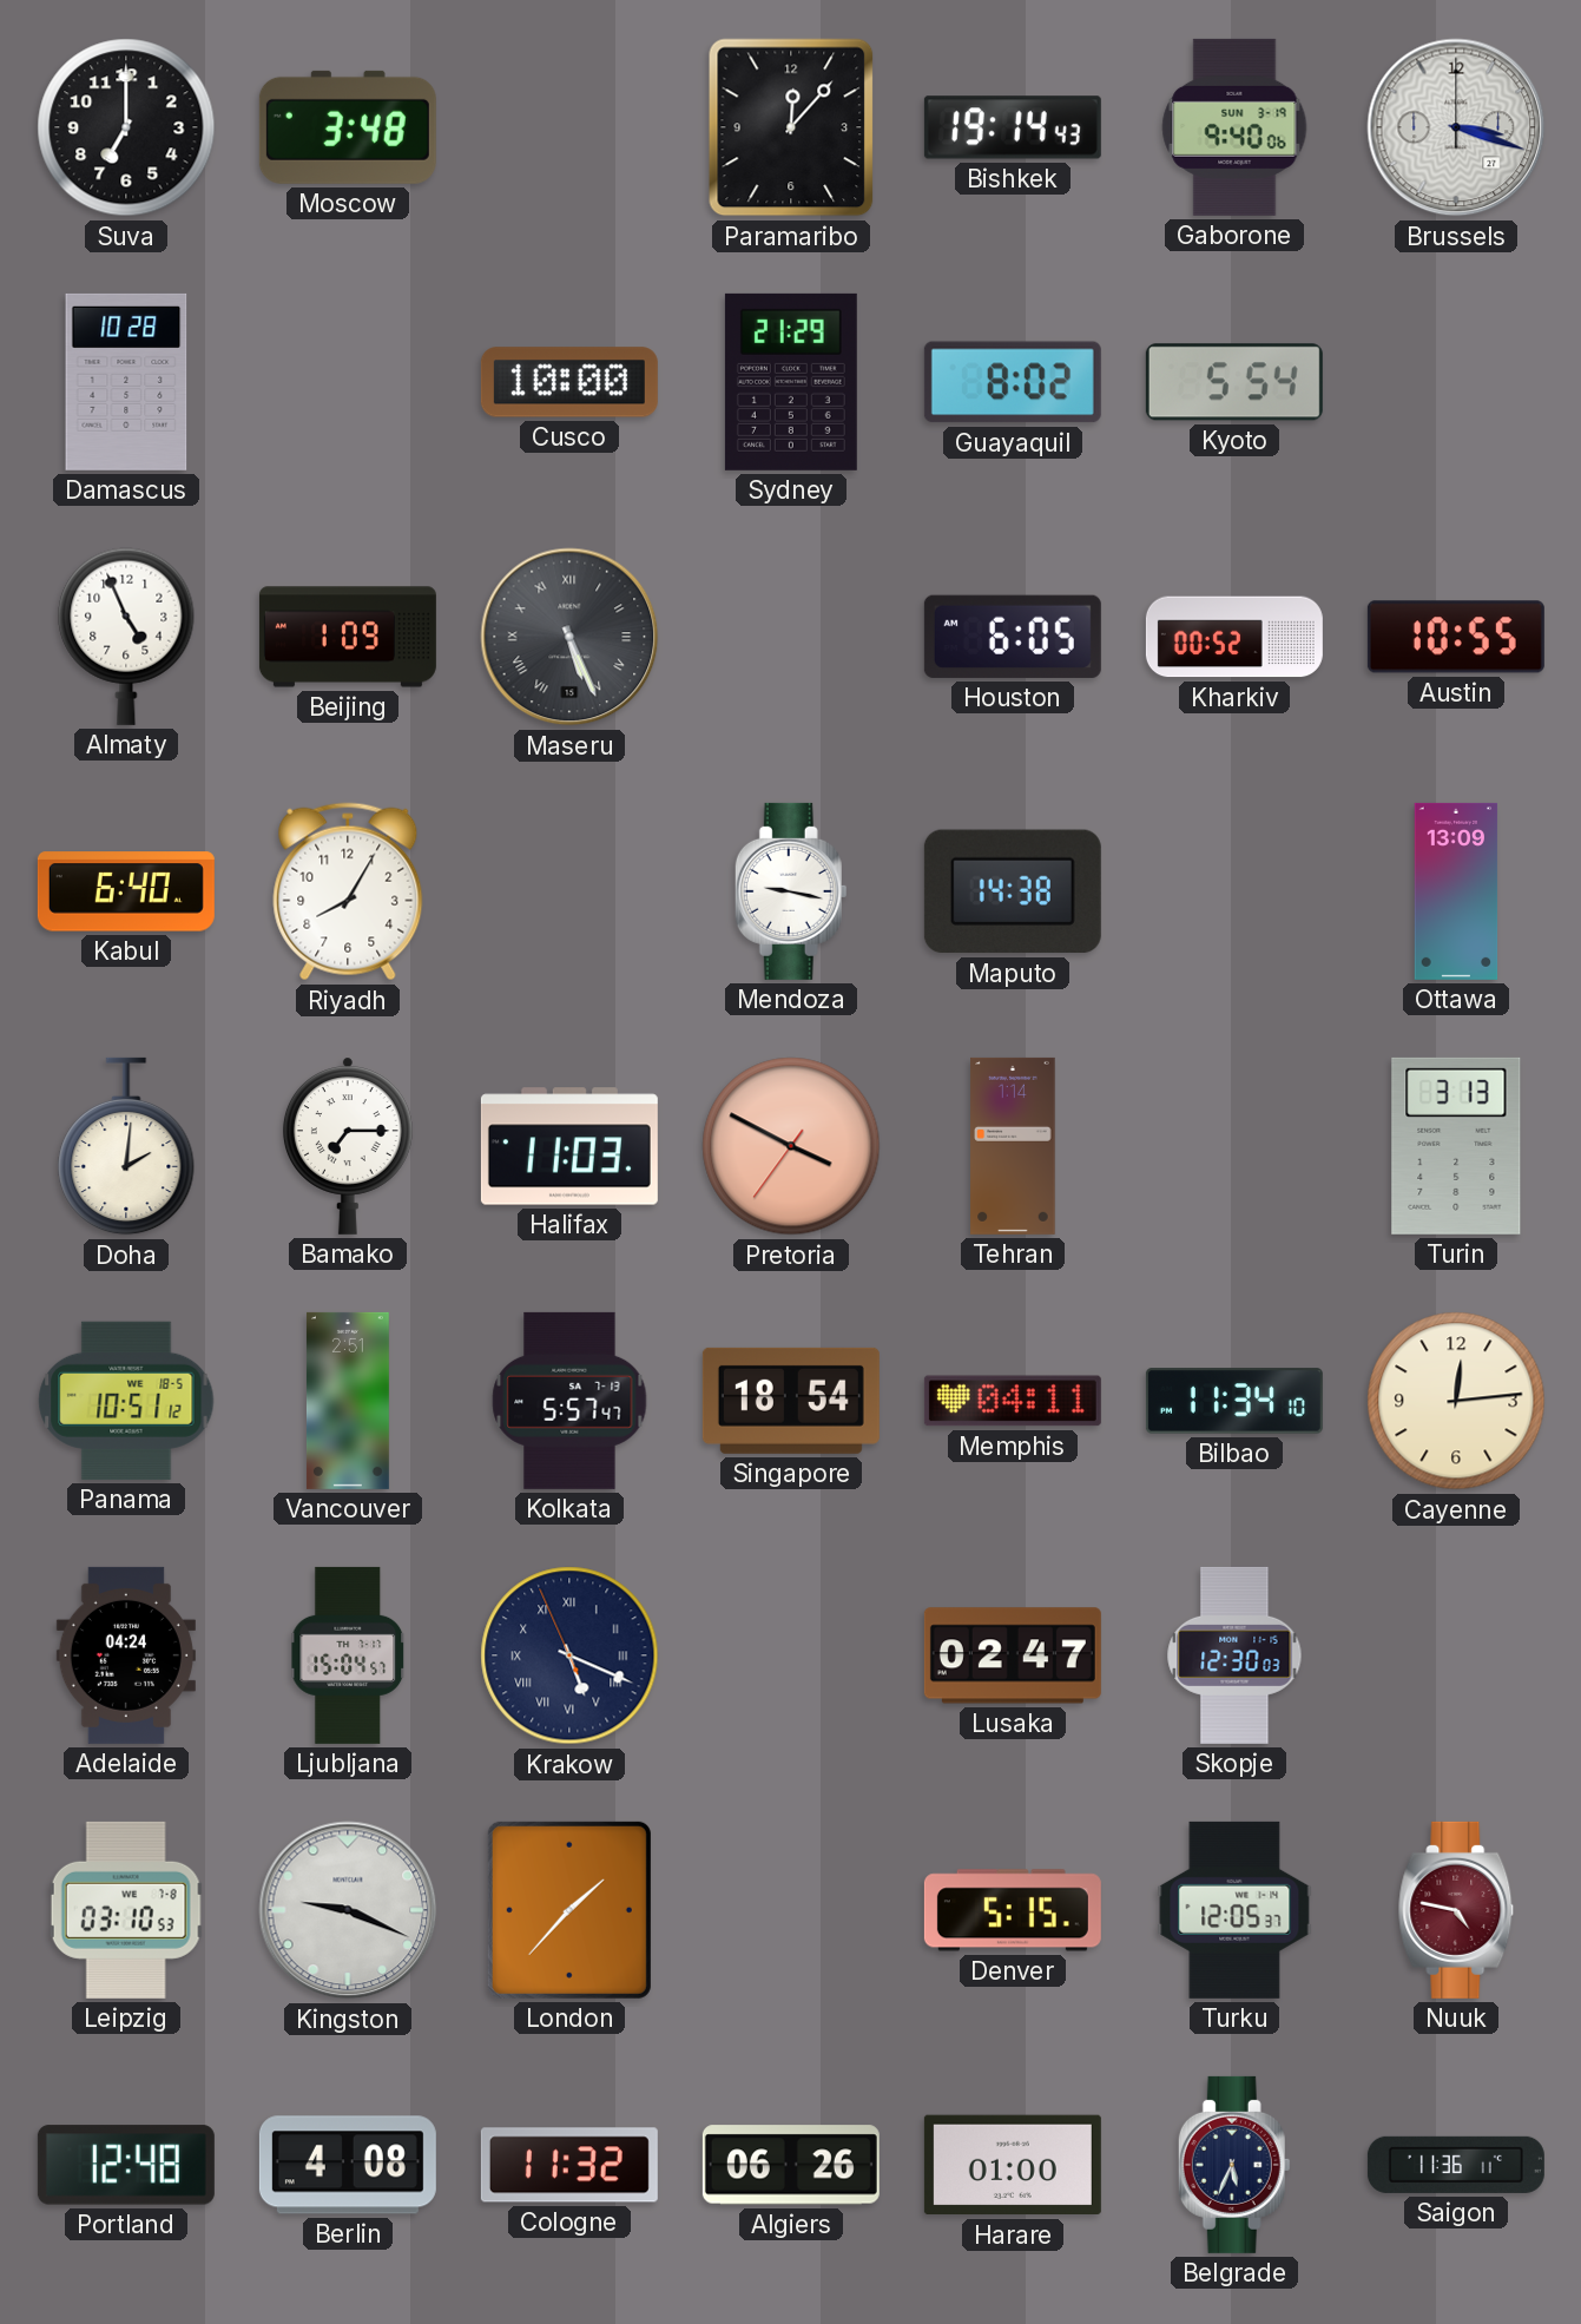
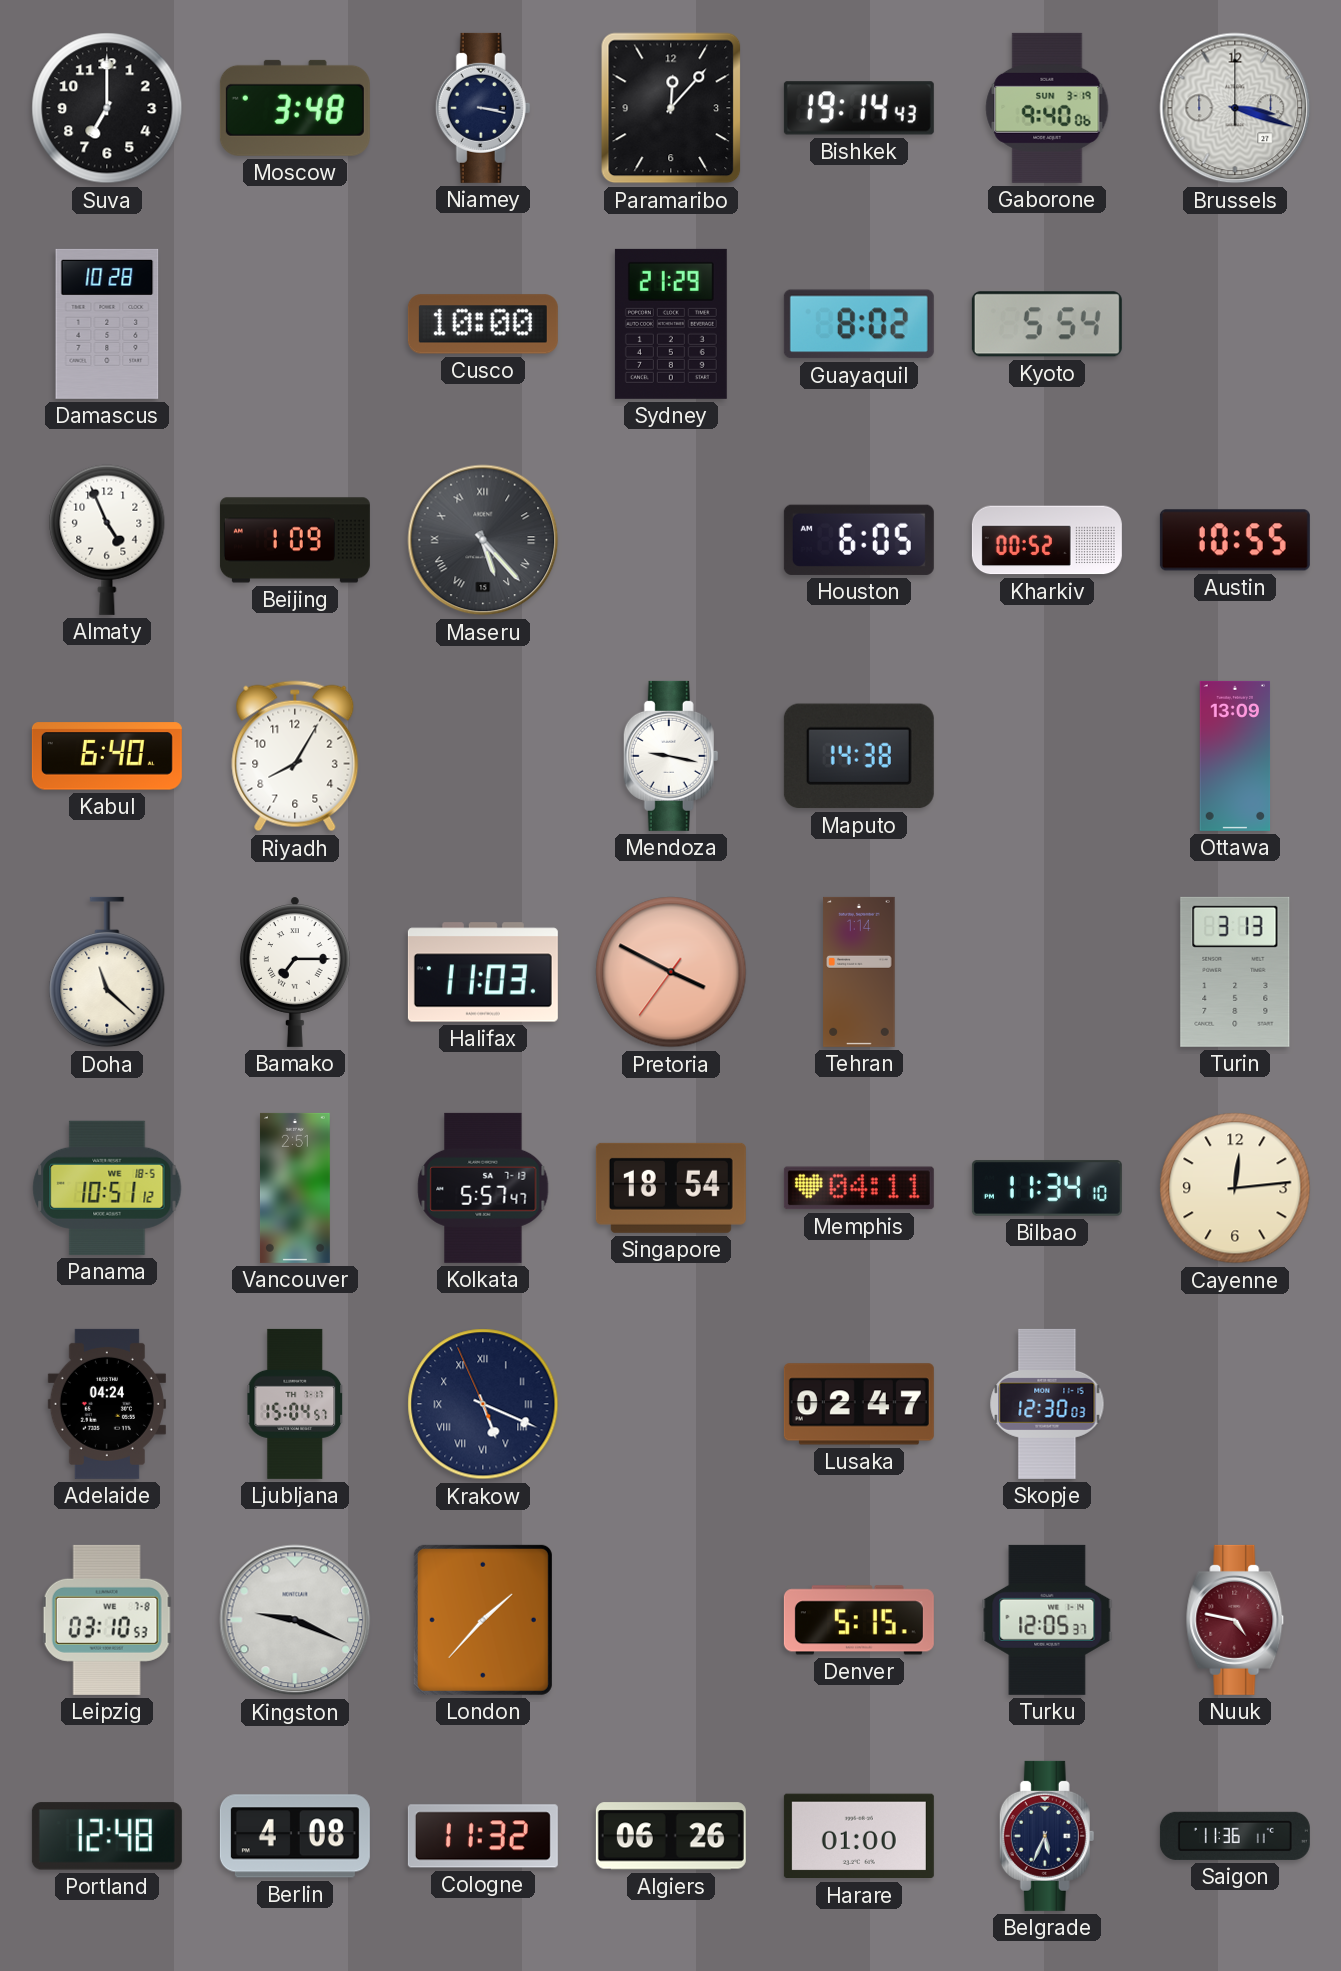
Niamey: none -> 3:17 (483, 108)
Maseru: 5:26 -> 5:23 (483, 540)
Doha: 2:01 -> 11:22 (107, 972)
